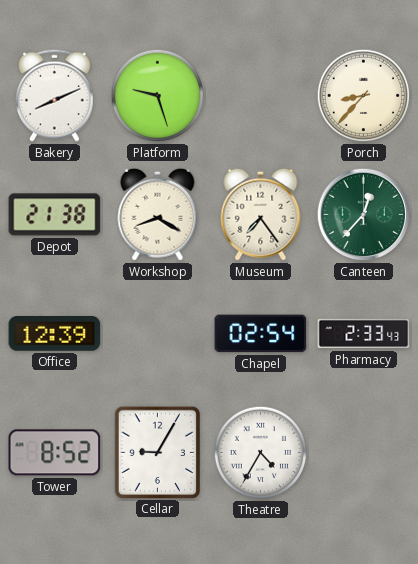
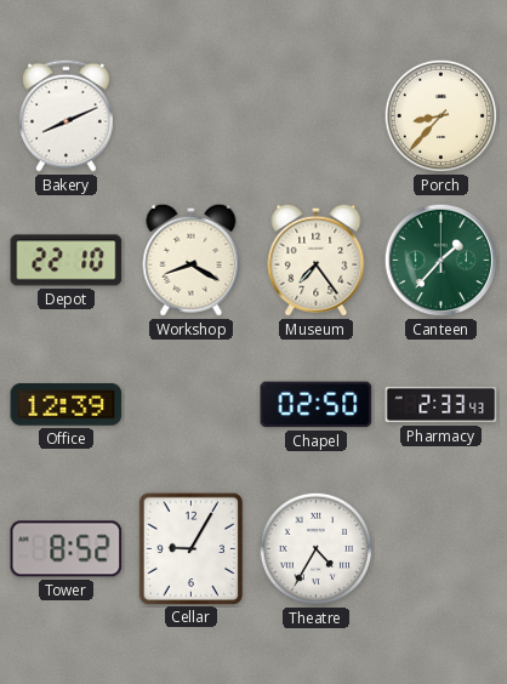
Platform: 9:27 -> none (158, 96)
Depot: 21:38 -> 22:10 (67, 261)
Canteen: 12:37 -> 1:37 (442, 261)
Chapel: 02:54 -> 02:50 (317, 405)
